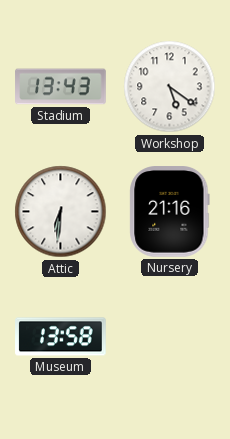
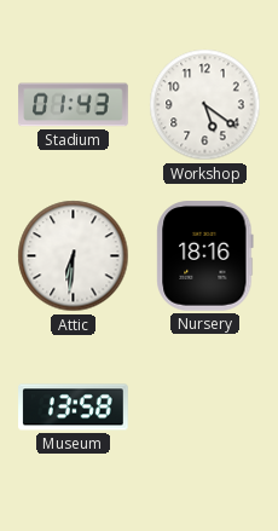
Stadium: 13:43 -> 01:43 (74, 105)
Nursery: 21:16 -> 18:16 (205, 256)
